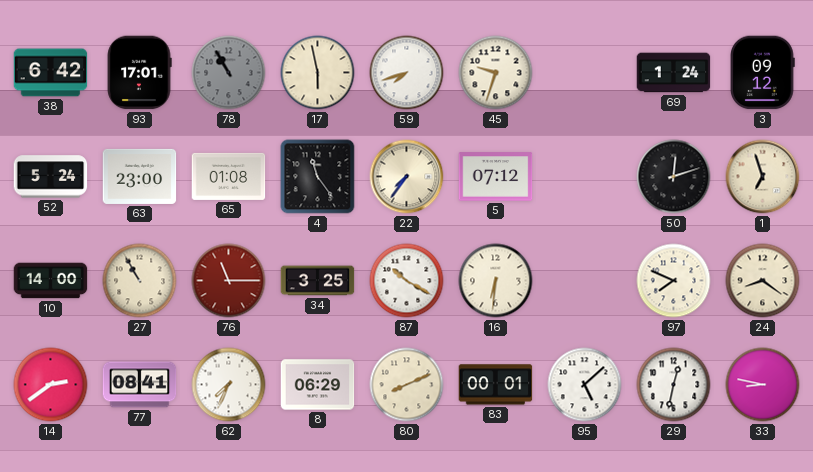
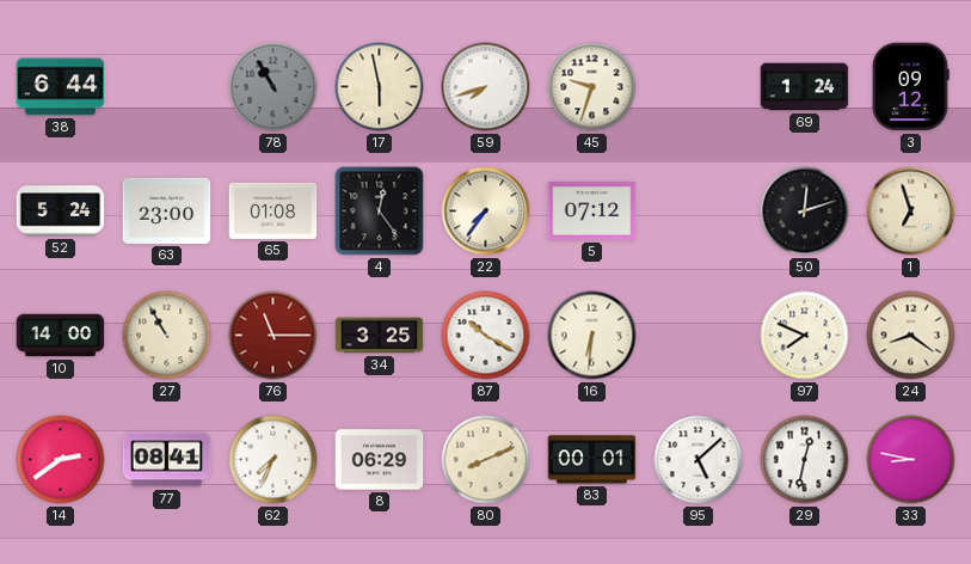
38: 6:42 -> 6:44 (61, 87)
93: 17:01 -> none (139, 73)
4: 11:24 -> 12:24 (380, 211)
